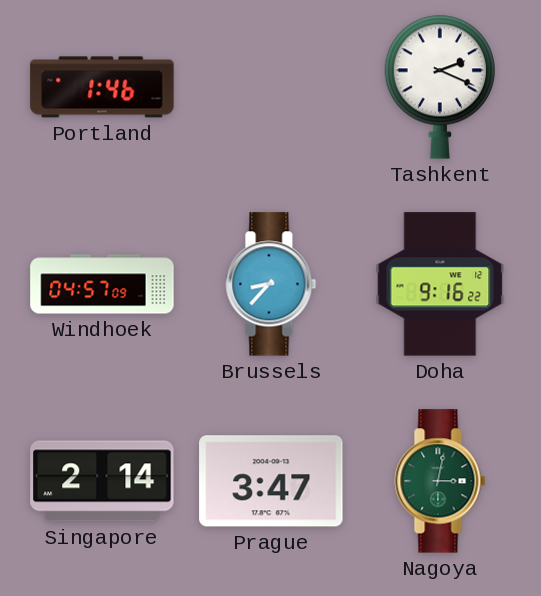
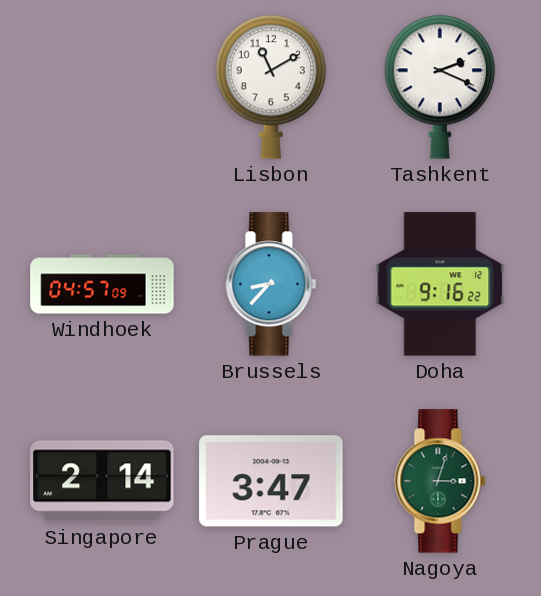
Portland: 1:46 -> none (102, 87)
Lisbon: none -> 11:10 (270, 87)
Nagoya: 3:02 -> 3:03 (440, 481)
